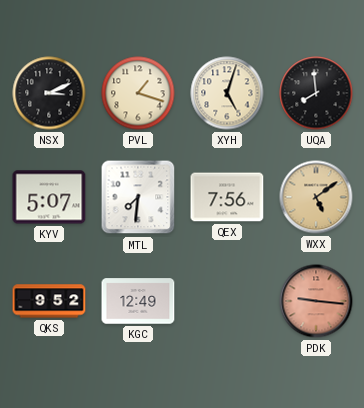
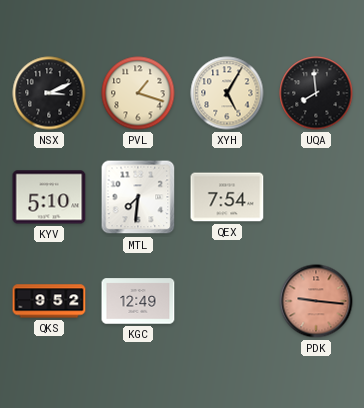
XYH: 5:03 -> 5:05 (227, 93)
KYV: 5:07 -> 5:10 (49, 197)
QEX: 7:56 -> 7:54 (227, 197)
WXX: 5:09 -> none (316, 197)
